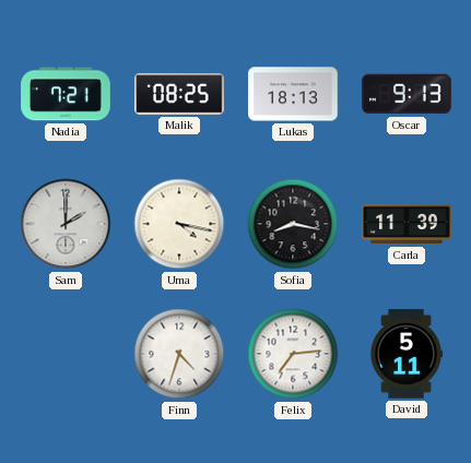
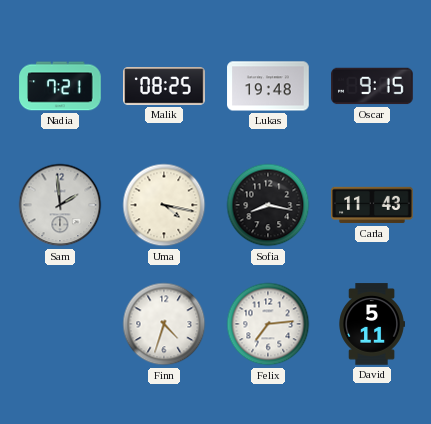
Lukas: 18:13 -> 19:48 (268, 86)
Oscar: 9:13 -> 9:15 (372, 86)
Sam: 2:00 -> 1:59 (60, 205)
Carla: 11:39 -> 11:43 (372, 205)
